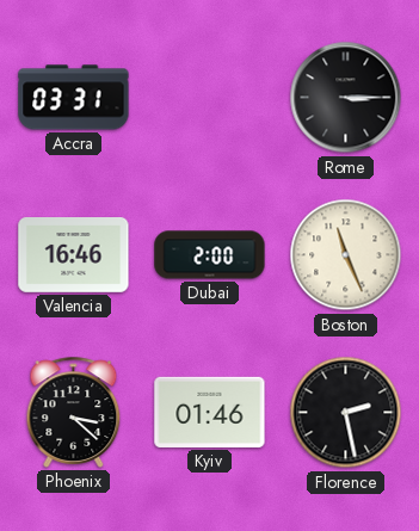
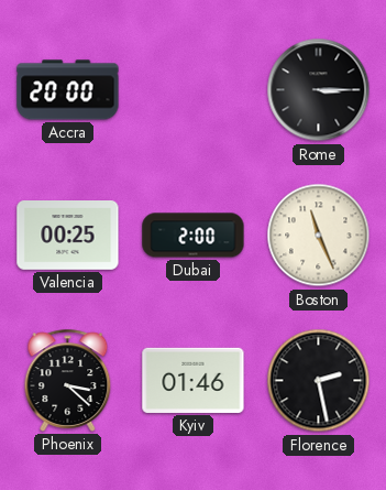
Accra: 03:31 -> 20:00 (68, 90)
Valencia: 16:46 -> 00:25 (68, 236)
